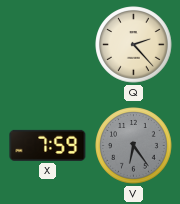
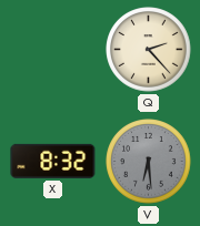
X: 7:59 -> 8:32 (53, 161)
V: 6:24 -> 6:29 (149, 162)
